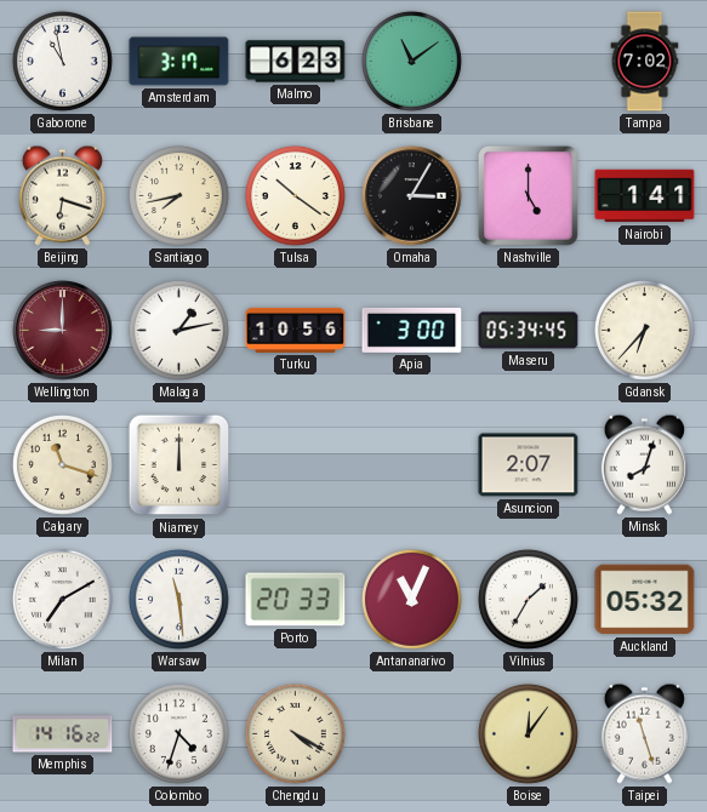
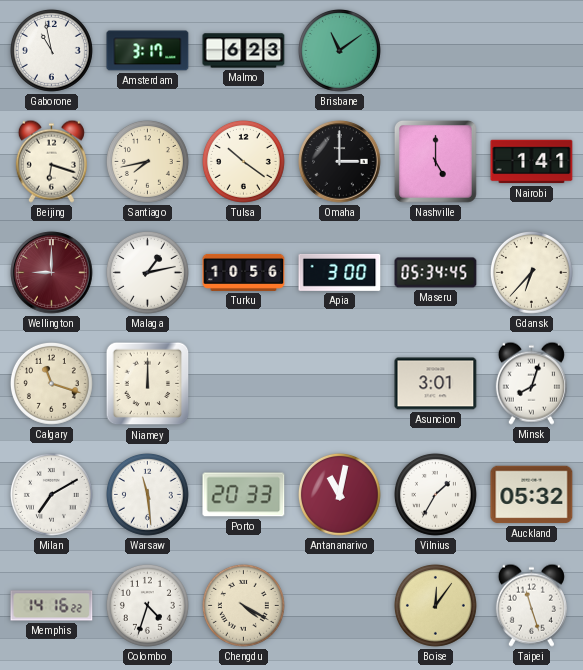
Tampa: 7:02 -> none (645, 62)
Omaha: 3:05 -> 3:00 (340, 162)
Asuncion: 2:07 -> 3:01 (436, 384)
Antananarivo: 11:04 -> 11:02 (339, 494)
